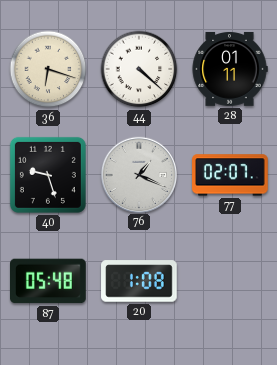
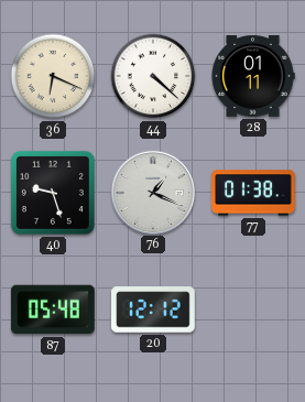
36: 6:18 -> 6:19 (53, 76)
77: 02:07 -> 01:38 (253, 193)
20: 1:08 -> 12:12 (153, 309)
